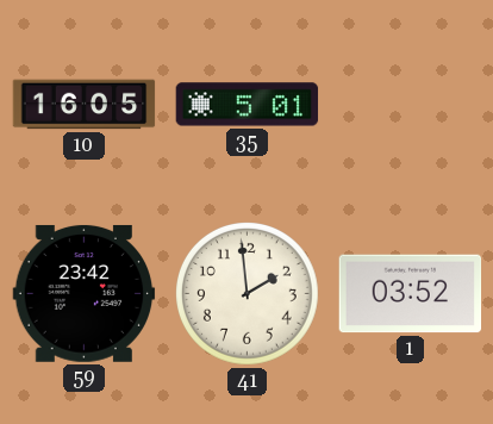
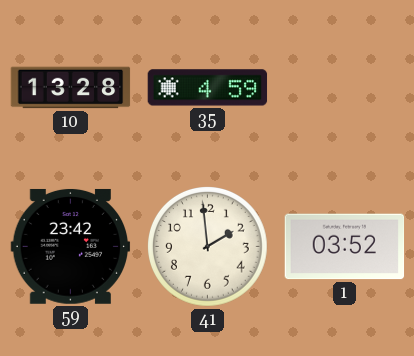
10: 16:05 -> 13:28 (71, 88)
35: 5:01 -> 4:59 (208, 88)
